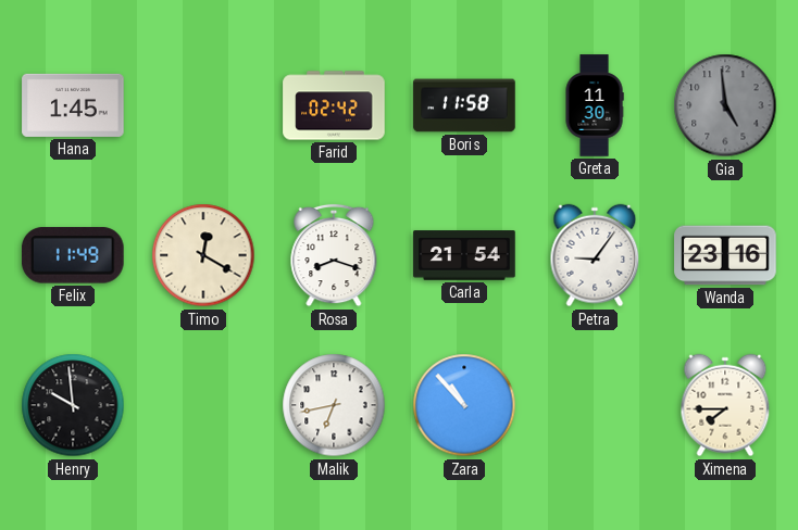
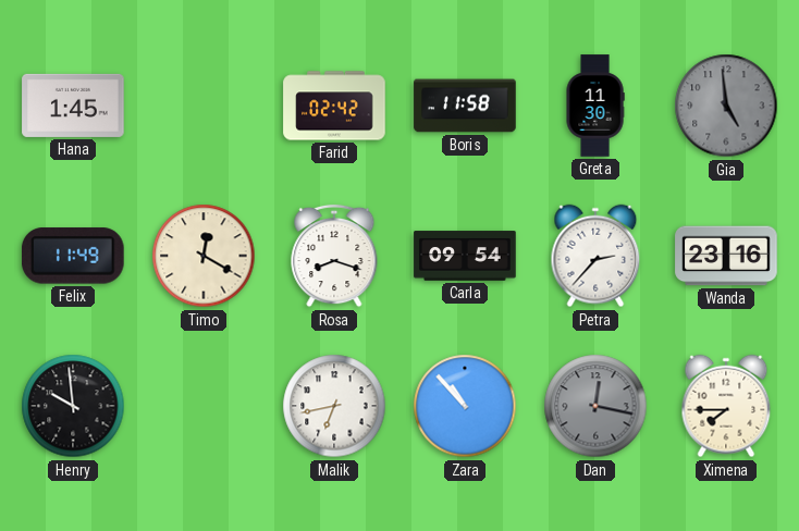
Carla: 21:54 -> 09:54 (465, 256)
Petra: 9:06 -> 2:37 (595, 256)
Dan: none -> 12:17 (595, 406)
